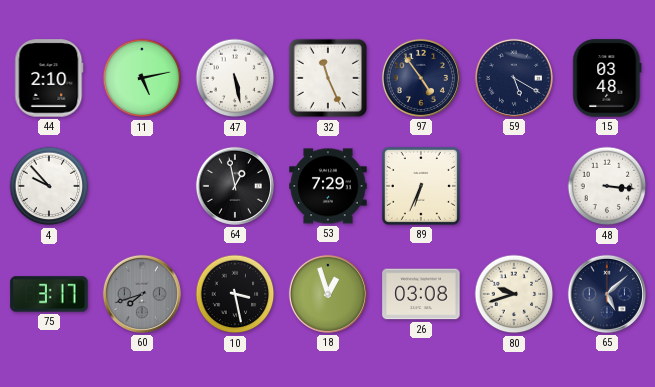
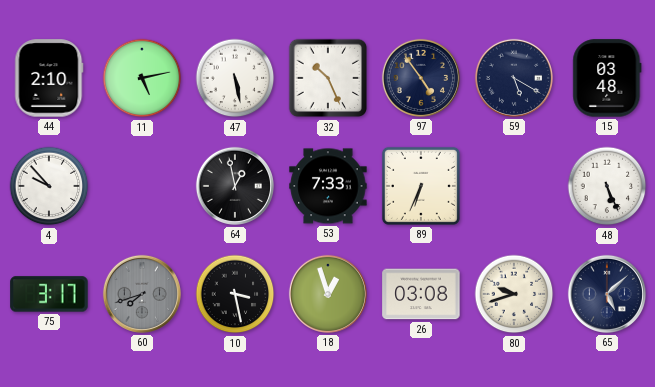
32: 11:26 -> 10:26 (328, 78)
53: 7:29 -> 7:33 (328, 186)
48: 3:16 -> 5:26 (607, 186)
